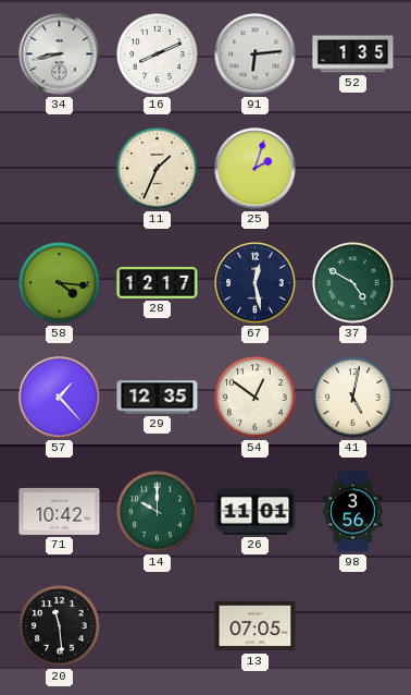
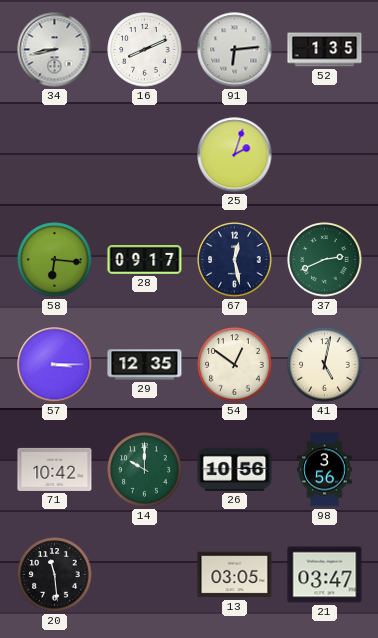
11: 1:34 -> none (158, 169)
58: 4:16 -> 6:16 (55, 260)
28: 12:17 -> 09:17 (145, 260)
37: 4:50 -> 2:41 (325, 260)
57: 1:23 -> 3:15 (55, 365)
26: 11:01 -> 10:56 (235, 469)
13: 07:05 -> 03:05 (235, 575)
21: none -> 03:47 (325, 575)
